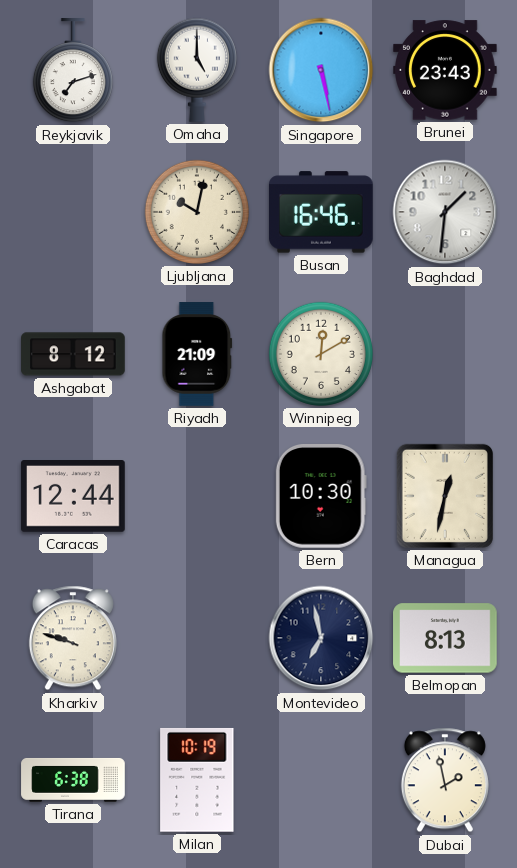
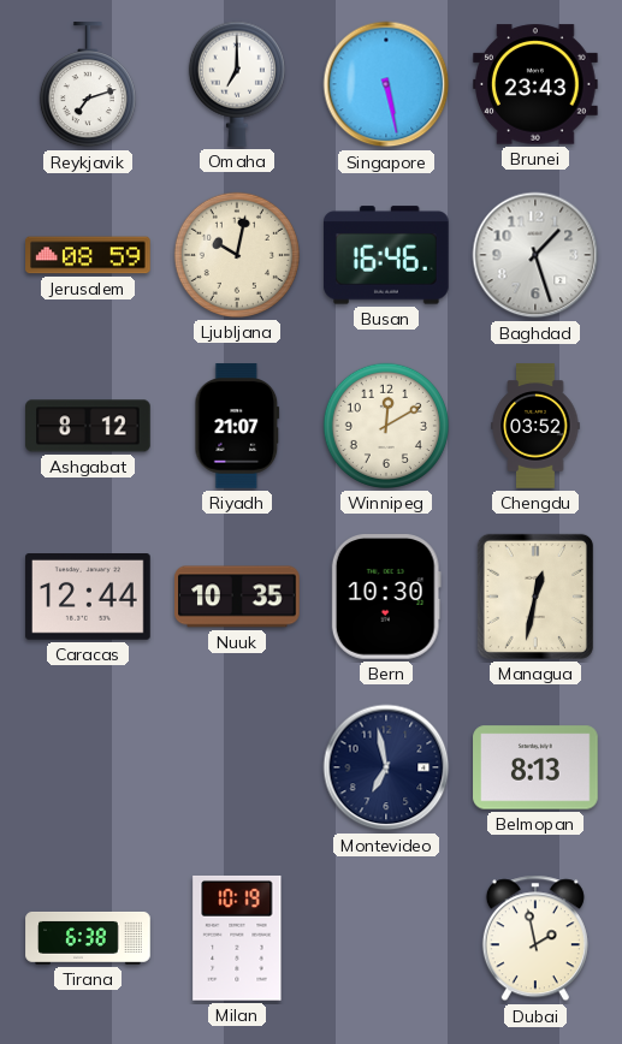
Omaha: 5:00 -> 7:00 (237, 84)
Jerusalem: none -> 08:59 (88, 255)
Baghdad: 1:31 -> 1:27 (535, 255)
Riyadh: 21:09 -> 21:07 (237, 426)
Chengdu: none -> 03:52 (535, 426)
Nuuk: none -> 10:35 (237, 597)
Kharkiv: 9:48 -> none (73, 638)
